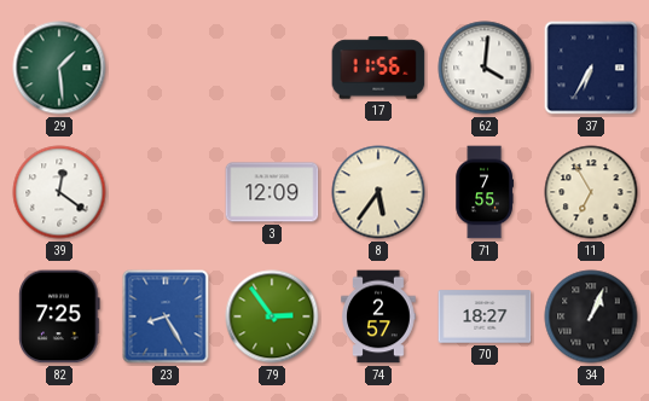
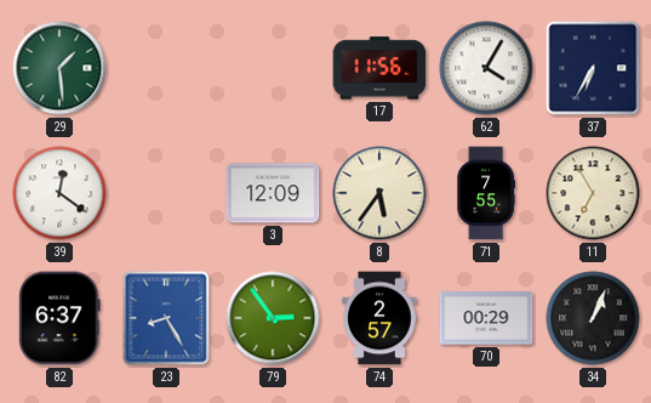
62: 4:01 -> 4:05 (486, 68)
82: 7:25 -> 6:37 (59, 318)
70: 18:27 -> 00:29 (486, 318)
